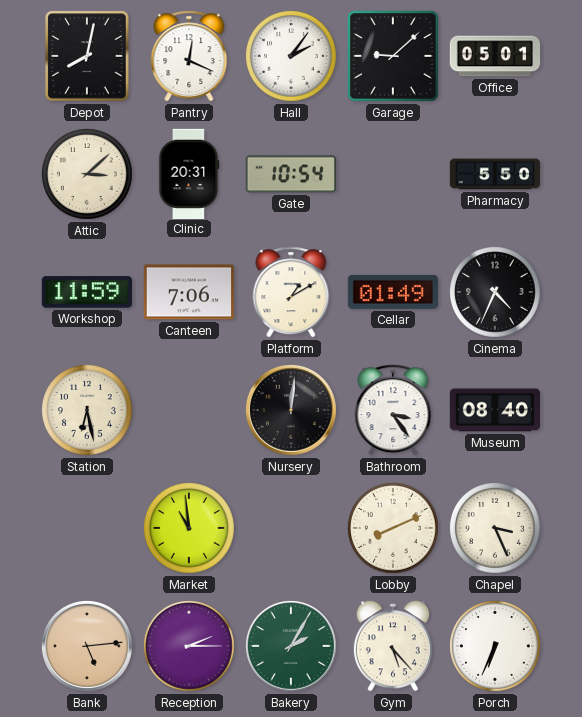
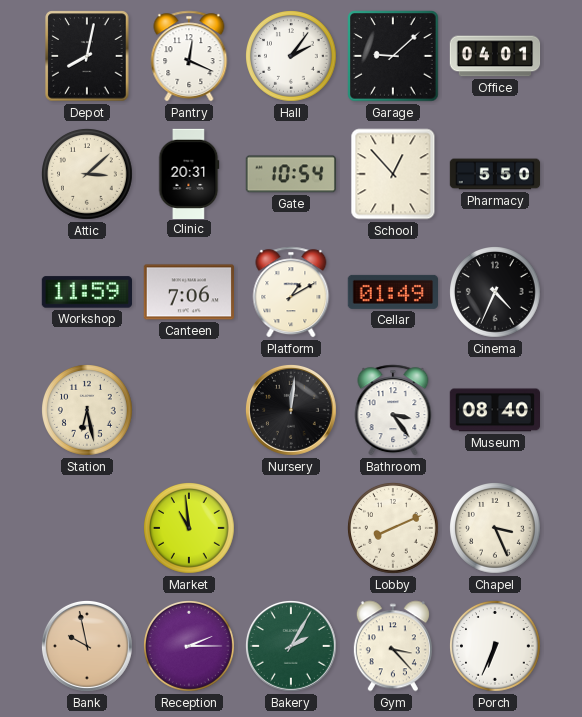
Office: 05:01 -> 04:01 (495, 56)
School: none -> 12:53 (393, 174)
Bank: 5:14 -> 9:58 (87, 646)
Gym: 5:23 -> 3:23 (393, 646)
